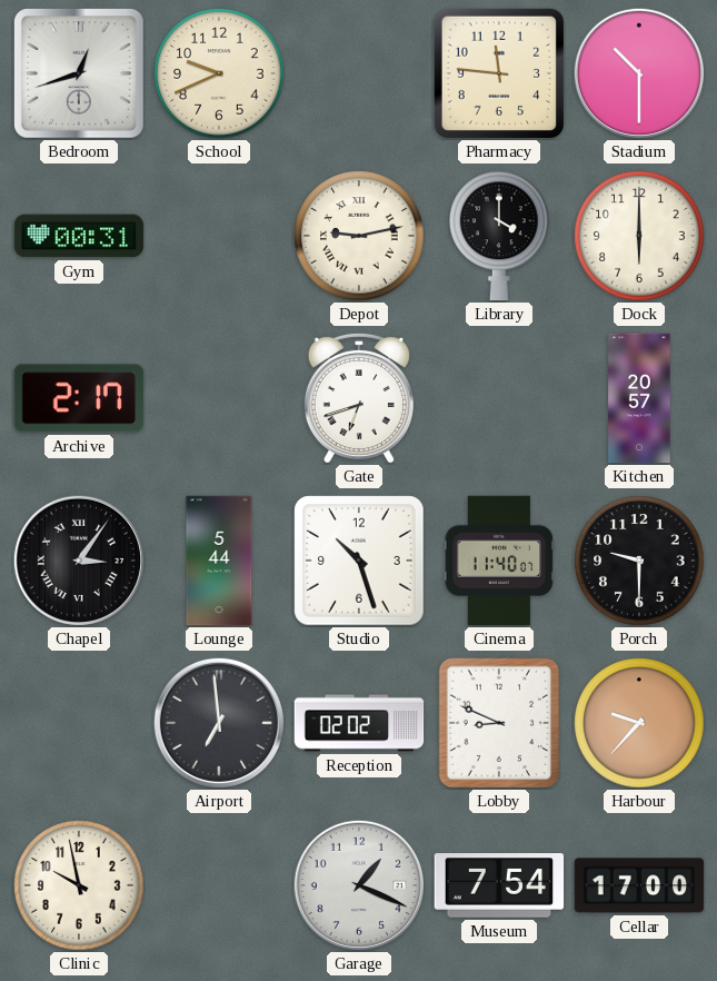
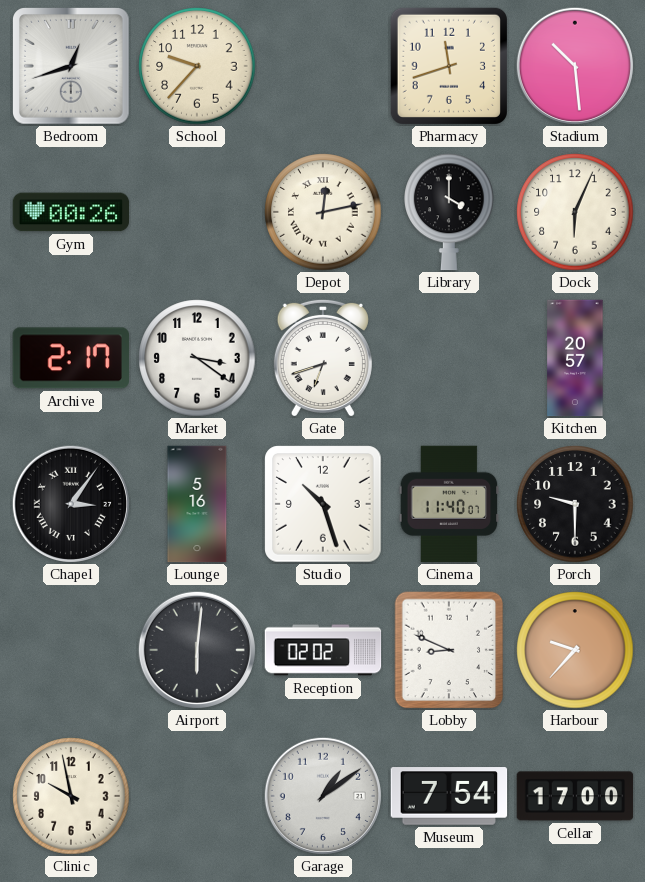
School: 9:41 -> 9:37 (197, 66)
Pharmacy: 11:46 -> 11:42 (449, 66)
Stadium: 10:30 -> 10:29 (575, 66)
Gym: 00:31 -> 00:26 (71, 212)
Depot: 9:13 -> 12:13 (323, 212)
Dock: 6:00 -> 6:04 (575, 212)
Market: none -> 3:21 (197, 358)
Lounge: 5:44 -> 5:16 (197, 504)
Airport: 6:59 -> 6:01 (197, 650)
Garage: 1:19 -> 1:09 (323, 796)
